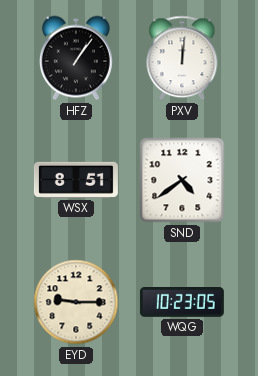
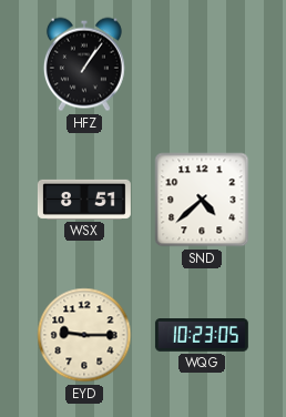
PXV: 12:01 -> none (182, 58)
SND: 4:39 -> 4:38 (202, 200)
